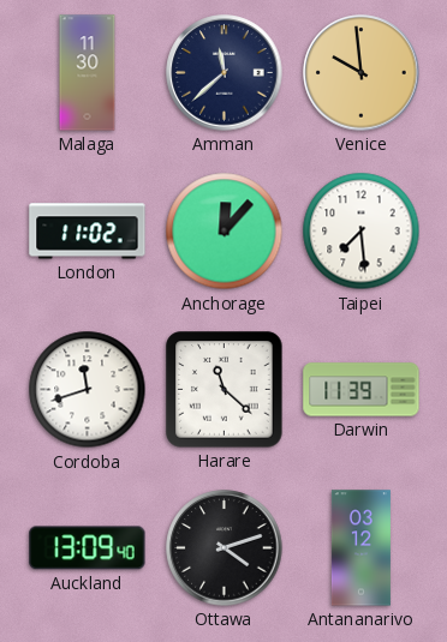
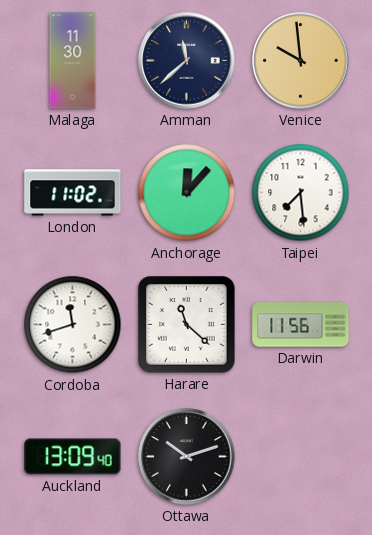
Darwin: 11:39 -> 11:56 (301, 325)
Ottawa: 4:12 -> 10:12 (187, 457)
Antananarivo: 03:12 -> none (360, 548)
